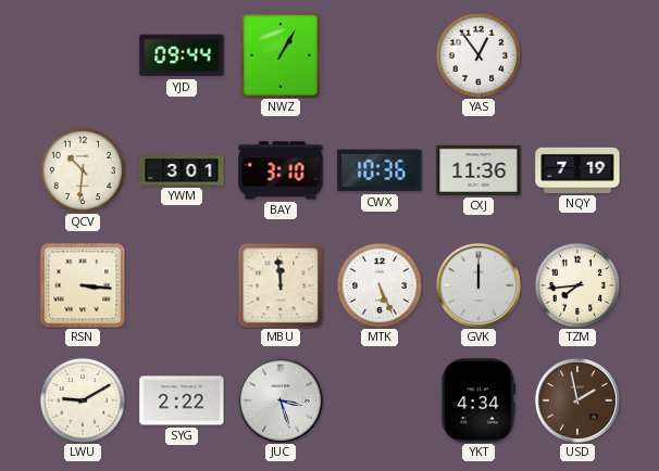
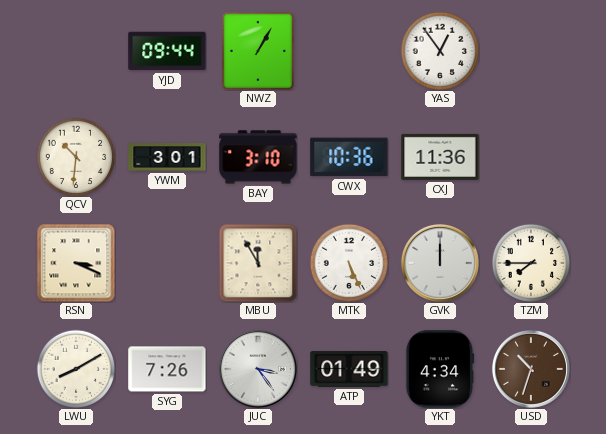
NQY: 7:19 -> none (577, 170)
RSN: 3:16 -> 3:19 (76, 263)
MBU: 11:59 -> 11:55 (258, 263)
TZM: 7:44 -> 7:45 (531, 263)
LWU: 9:10 -> 8:10 (76, 369)
SYG: 2:22 -> 7:26 (167, 369)
JUC: 3:27 -> 3:24 (258, 369)
ATP: none -> 01:49 (349, 369)
USD: 1:58 -> 10:33 (531, 369)
